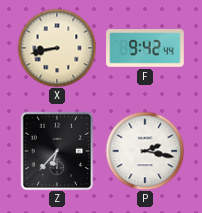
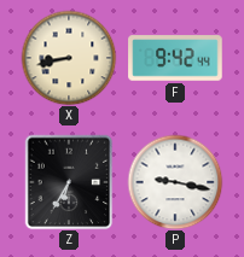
Z: 6:37 -> 6:35 (69, 182)
P: 2:17 -> 9:17 (175, 182)
